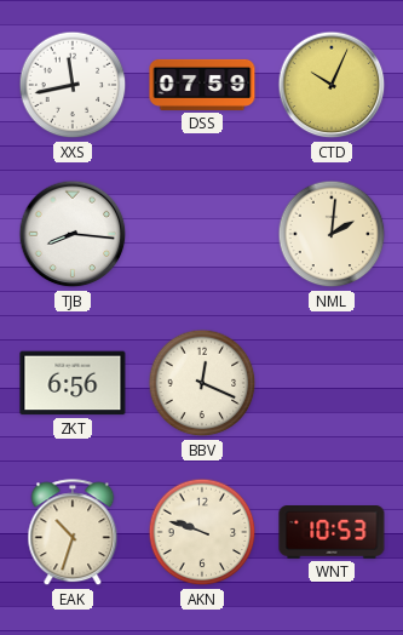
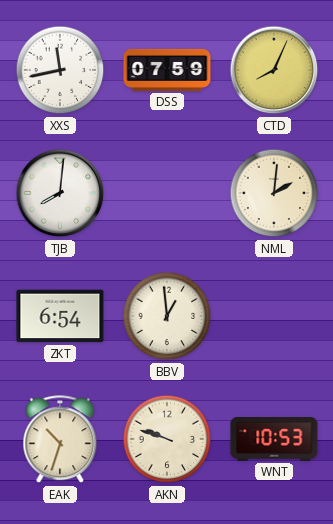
CTD: 10:04 -> 8:04 (274, 70)
TJB: 8:16 -> 8:01 (60, 193)
ZKT: 6:56 -> 6:54 (60, 316)
BBV: 12:19 -> 12:59 (167, 316)
